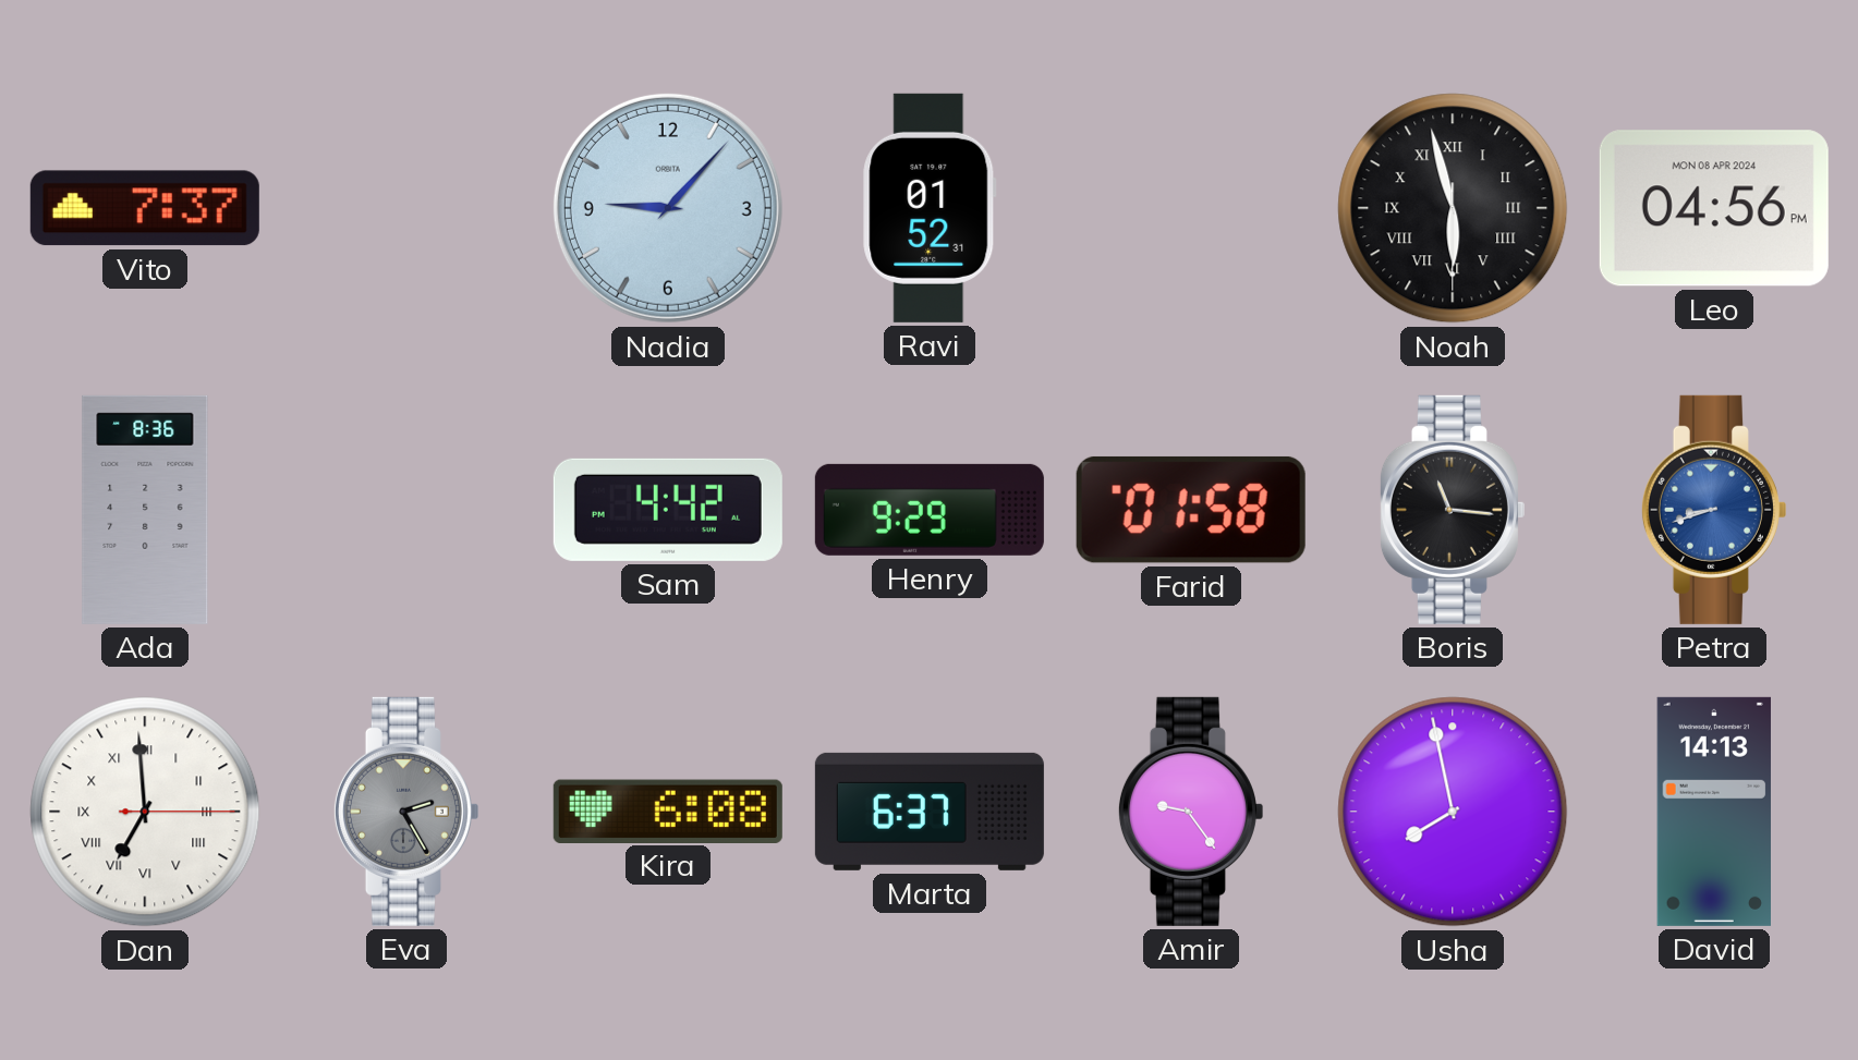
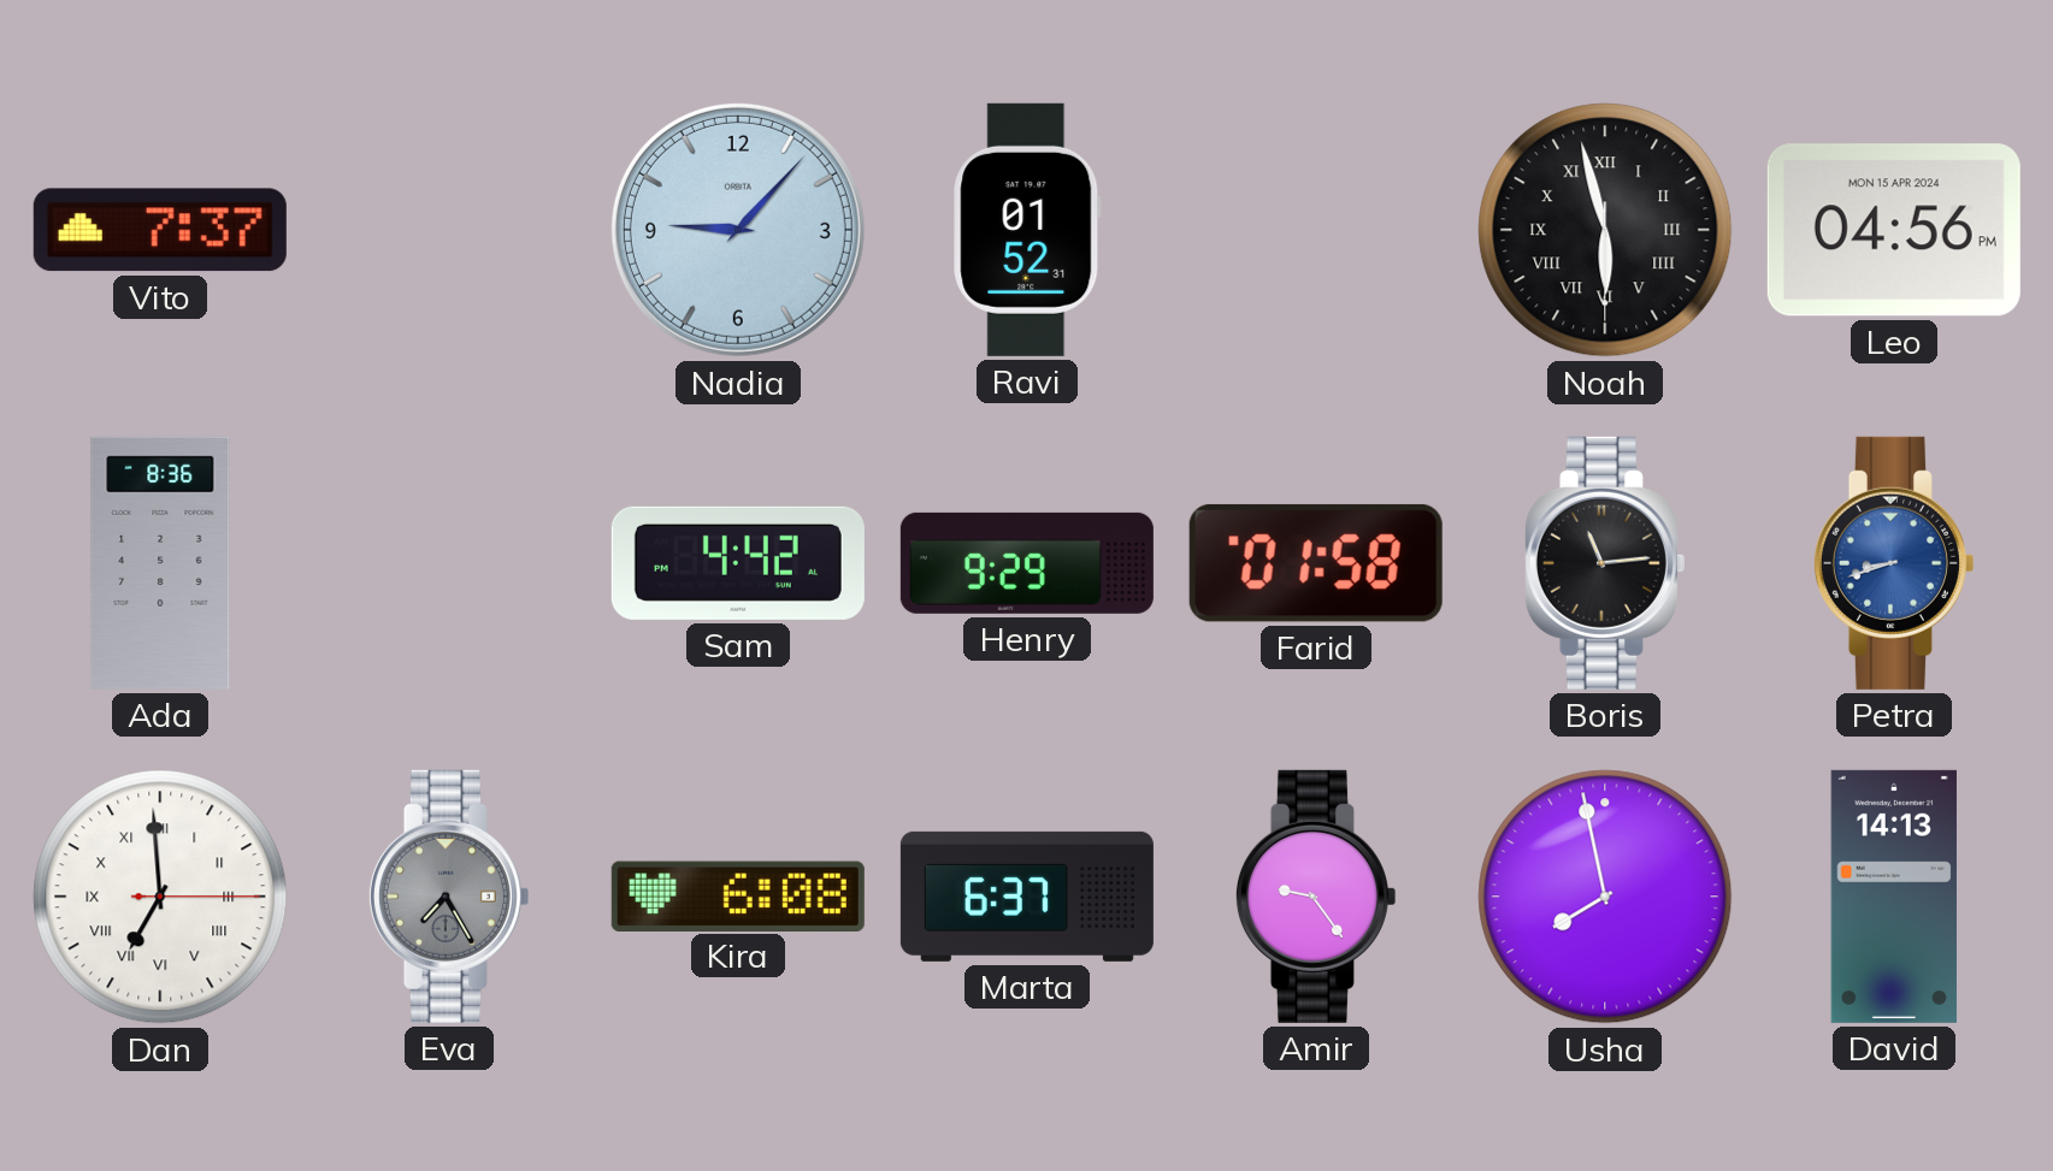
Leo date: MON 08 APR 2024 -> MON 15 APR 2024 (1894, 230)
Boris: 11:16 -> 11:14 (1604, 563)
Eva: 2:25 -> 7:25 (448, 897)
